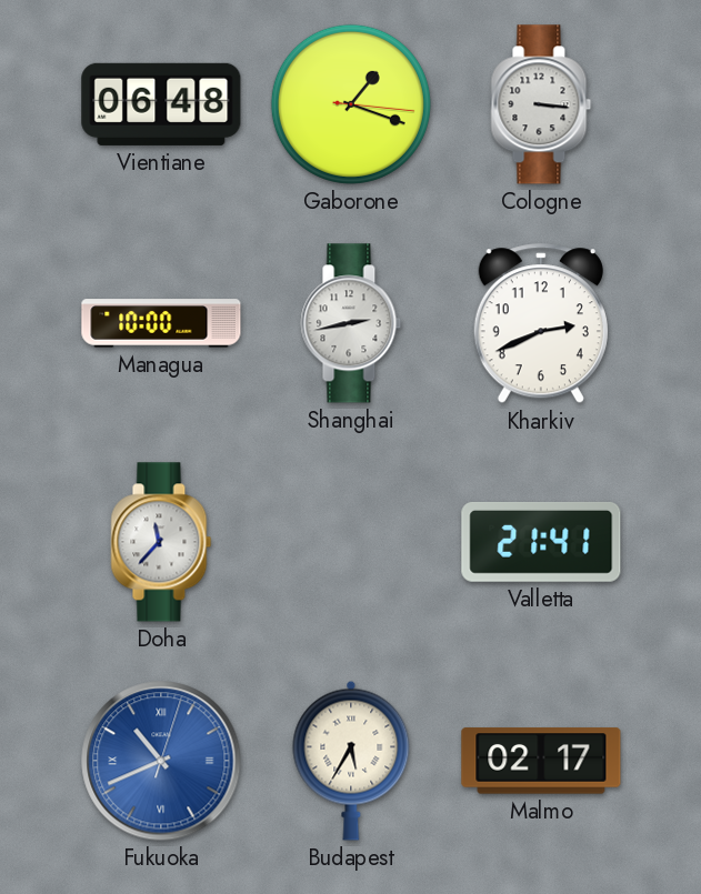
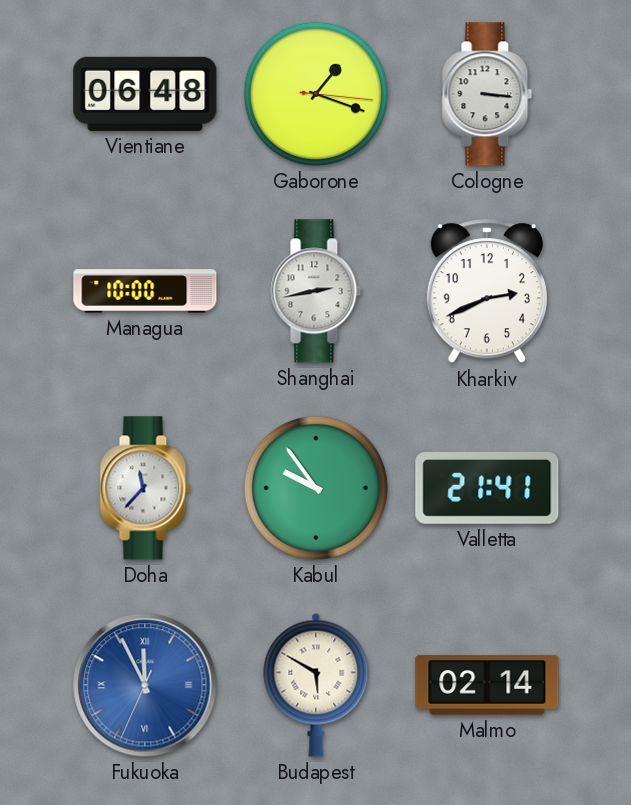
Kabul: none -> 9:54 (316, 488)
Fukuoka: 10:41 -> 11:55 (145, 685)
Budapest: 5:35 -> 5:50 (316, 685)
Malmo: 02:17 -> 02:14 (487, 685)
